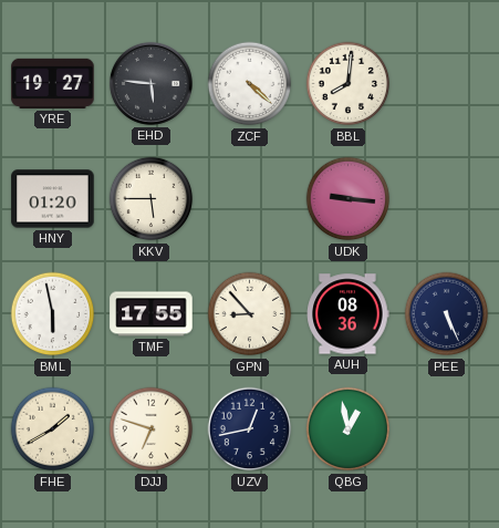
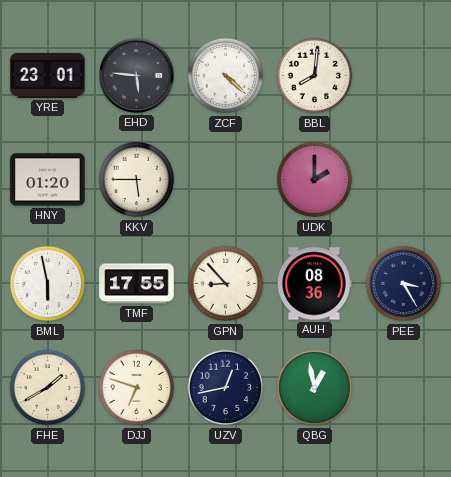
YRE: 19:27 -> 23:01 (48, 75)
UDK: 9:16 -> 2:00 (315, 180)
PEE: 5:26 -> 3:25 (404, 284)
